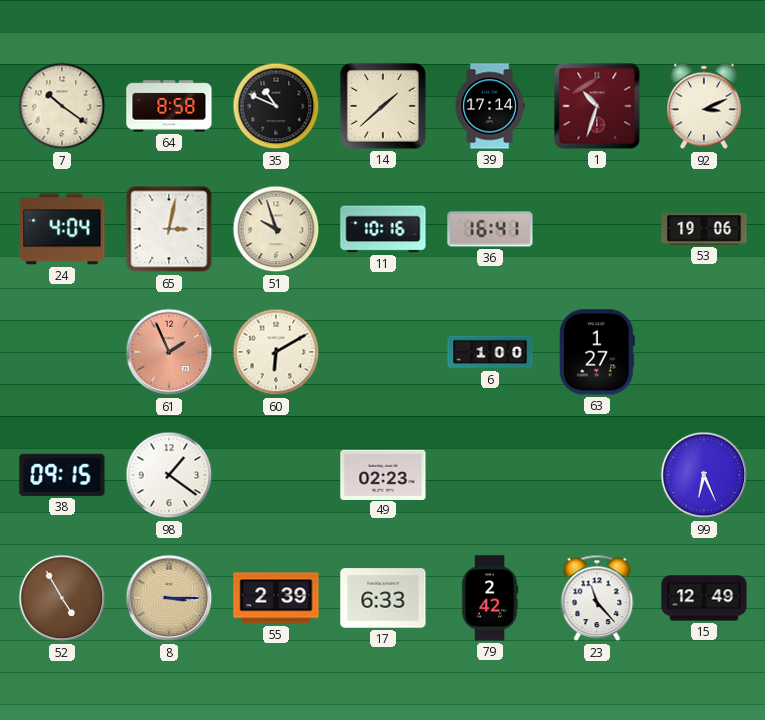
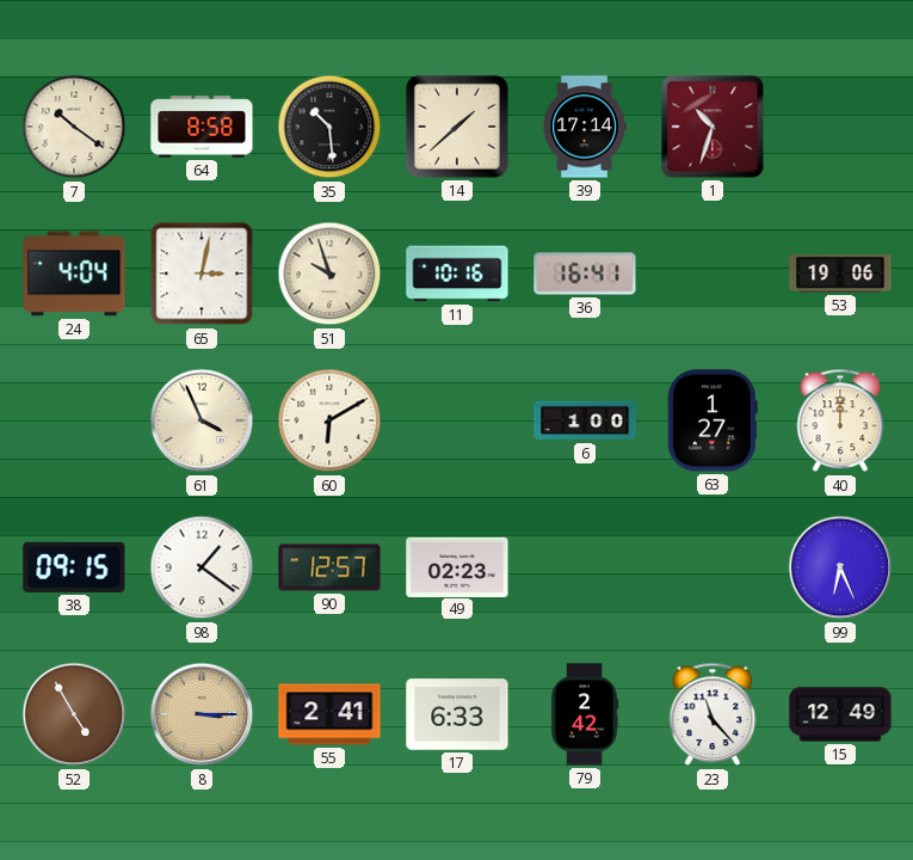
35: 10:49 -> 10:29 (329, 127)
92: 3:11 -> none (705, 106)
61: 1:56 -> 3:56 (202, 420)
61 dial: salmon -> cream (202, 420)
40: none -> 12:00 (840, 420)
90: none -> 12:57 (329, 567)
55: 2:39 -> 2:41 (329, 714)
